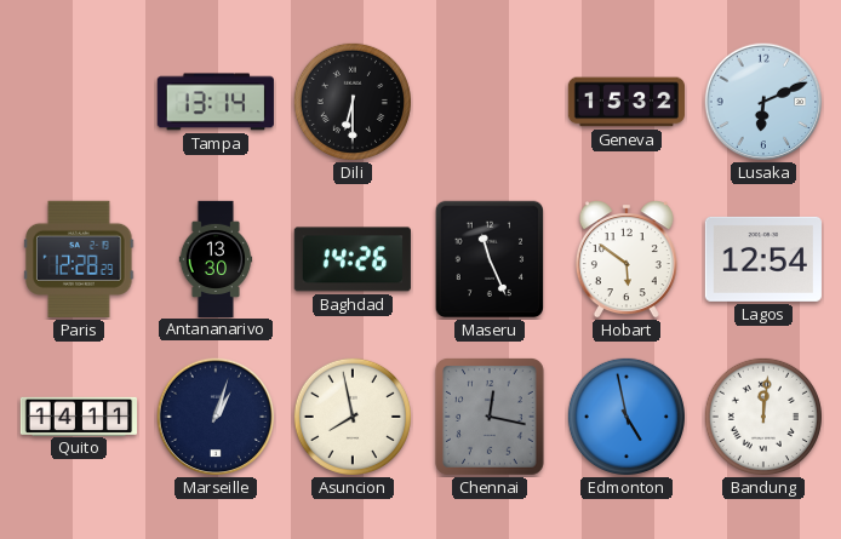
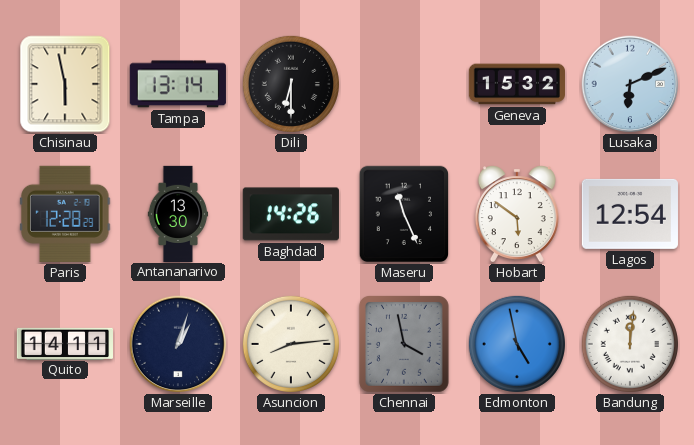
Chisinau: none -> 5:58 (65, 84)
Asuncion: 7:58 -> 8:14 (291, 344)
Chennai: 12:17 -> 3:58 (404, 344)
